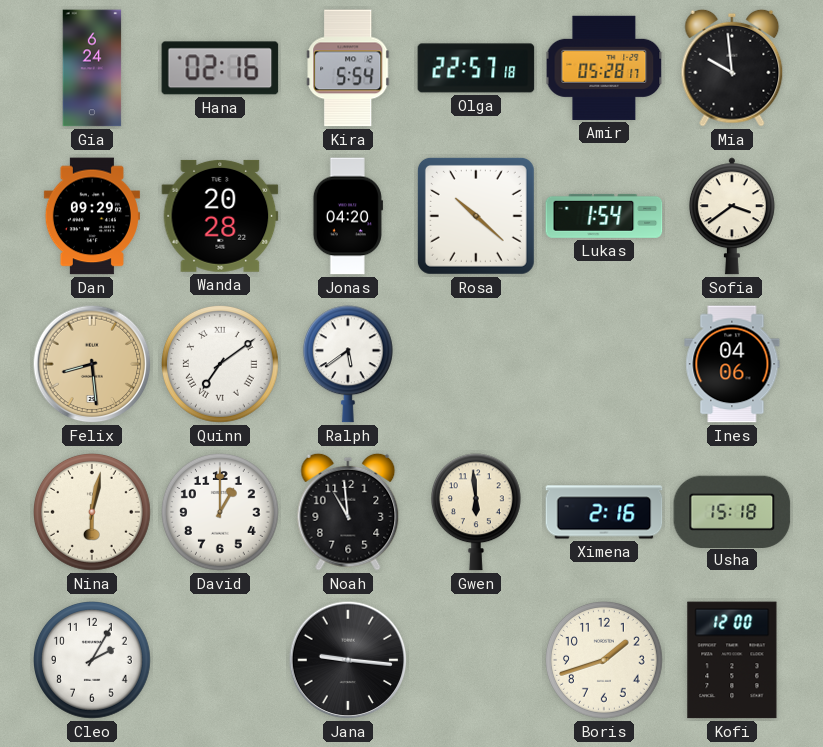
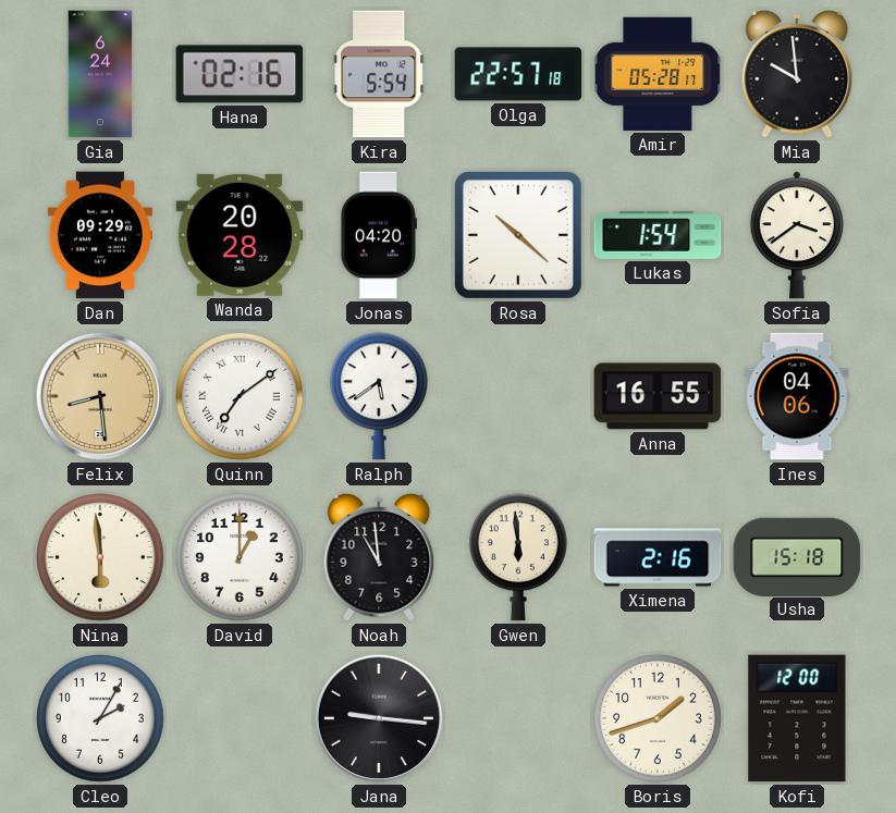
Anna: none -> 16:55 (658, 396)
Nina: 6:02 -> 5:59 (101, 558)
